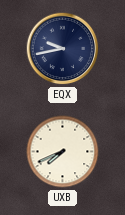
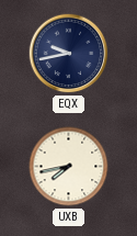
UXB: 7:41 -> 7:43 (69, 167)
